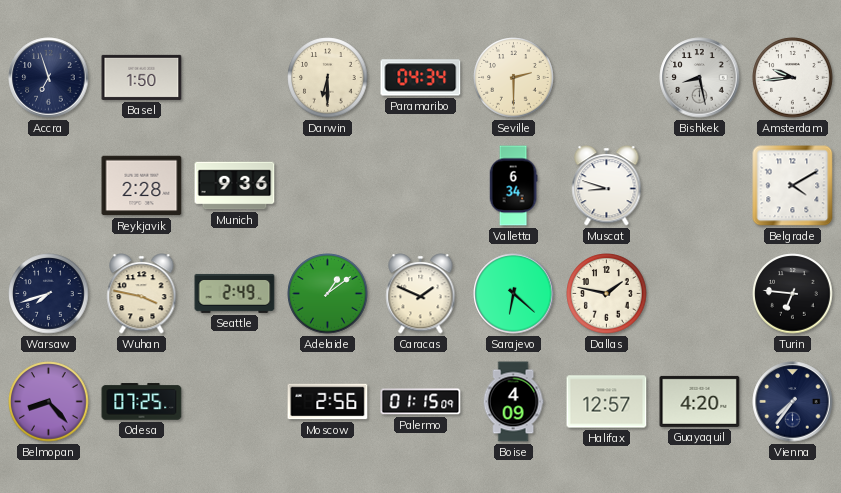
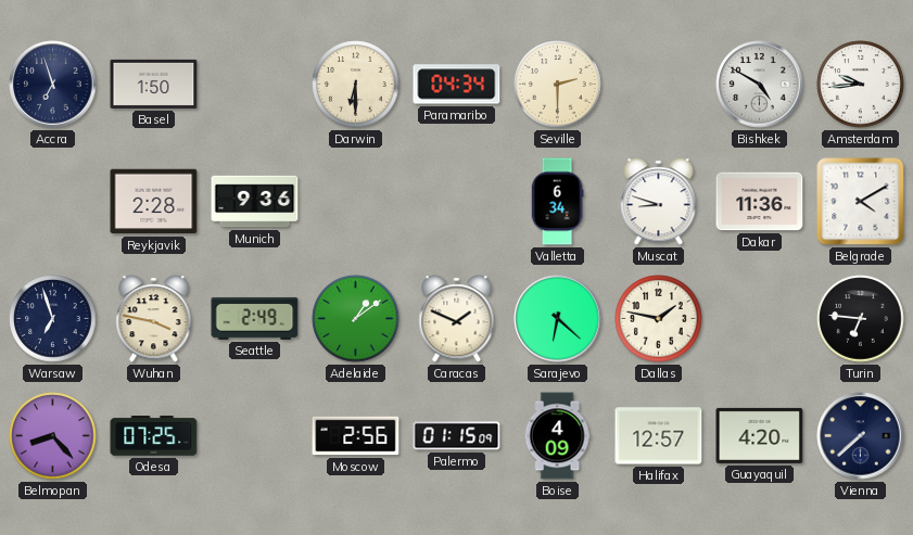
Bishkek: 8:28 -> 4:50 (760, 85)
Dakar: none -> 11:36 (760, 202)
Warsaw: 7:42 -> 6:57 (53, 319)
Vienna: 7:36 -> 7:38 (861, 436)
